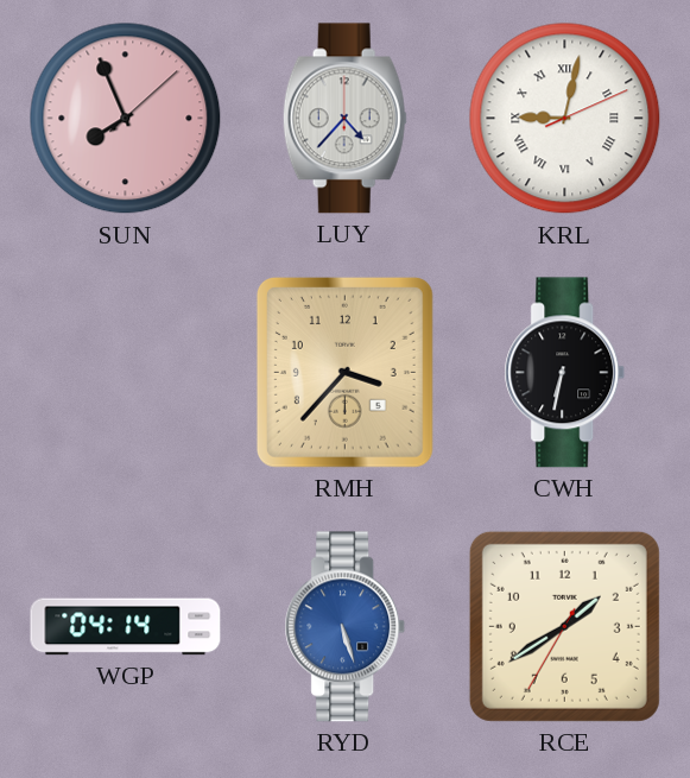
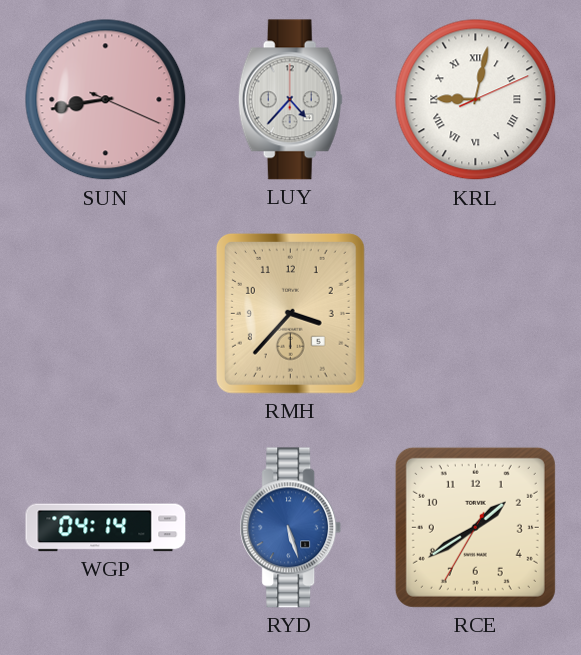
SUN: 7:56 -> 8:43 (106, 100)
CWH: 6:32 -> none (565, 373)
